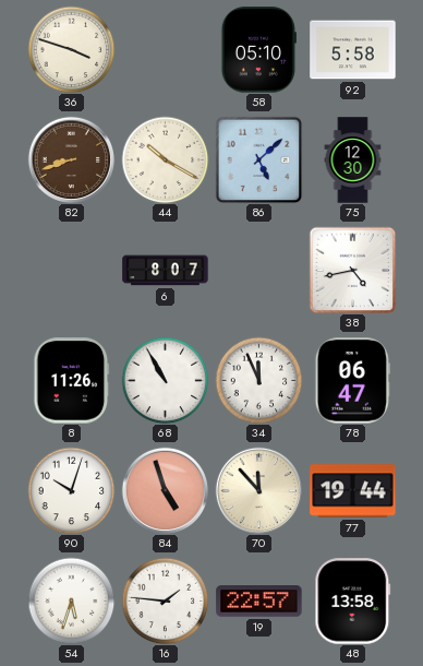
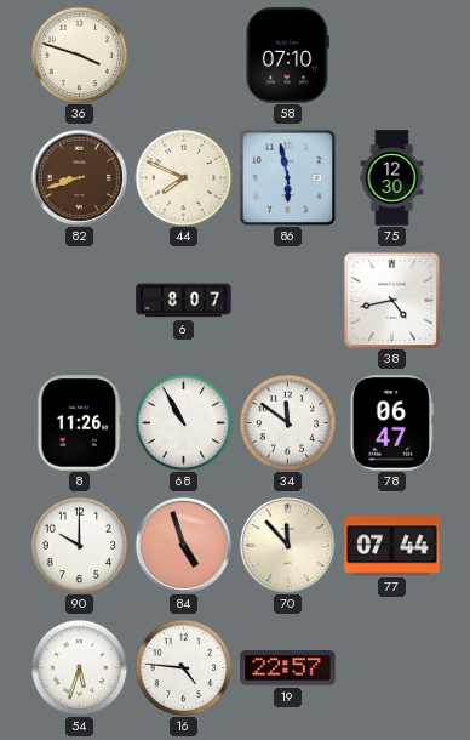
58: 05:10 -> 07:10 (287, 56)
92: 5:58 -> none (353, 50)
44: 10:20 -> 7:49 (183, 177)
86: 5:08 -> 5:58 (287, 177)
34: 11:56 -> 11:51 (287, 422)
90: 10:03 -> 10:00 (79, 545)
77: 19:44 -> 07:44 (392, 546)
16: 1:46 -> 4:46 (183, 667)
48: 13:58 -> none (353, 602)
